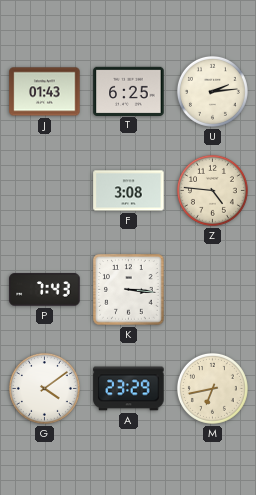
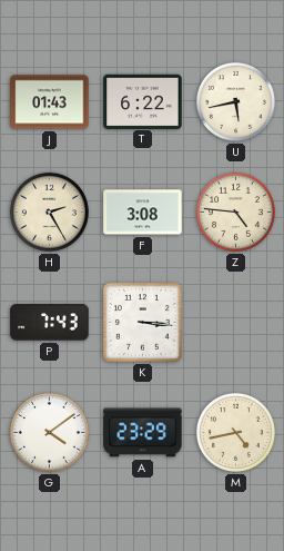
T: 6:25 -> 6:22 (143, 101)
U: 2:14 -> 5:43 (235, 101)
H: none -> 2:25 (49, 211)
M: 6:43 -> 4:43 (235, 432)
